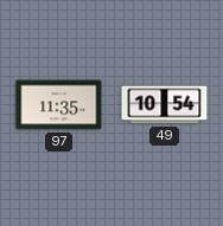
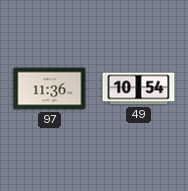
97: 11:35 -> 11:36 (50, 89)
